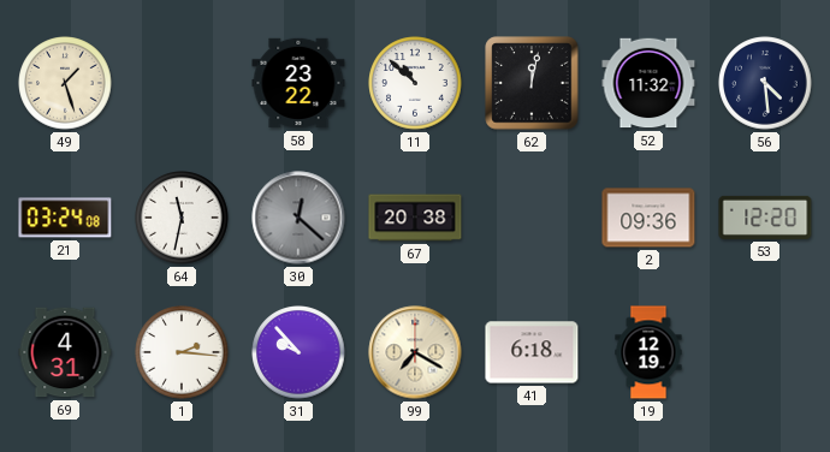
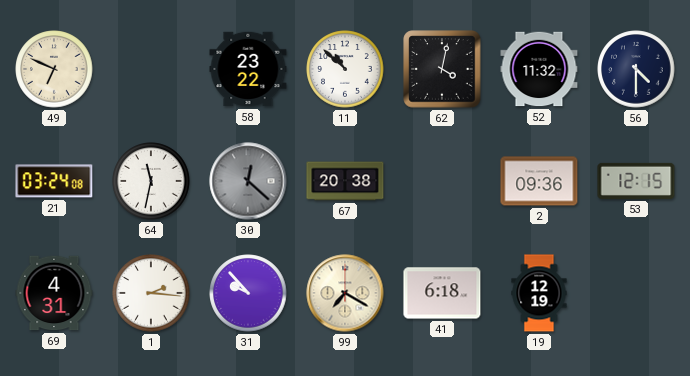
49: 1:27 -> 6:49 (54, 69)
62: 12:02 -> 4:02 (442, 69)
56: 4:29 -> 4:30 (636, 69)
53: 12:20 -> 12:15 (636, 181)
